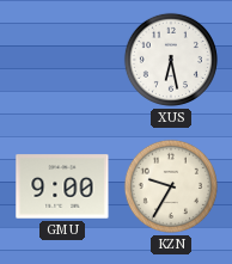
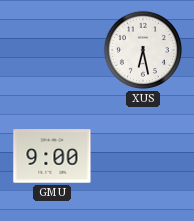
KZN: 9:35 -> none (171, 186)
